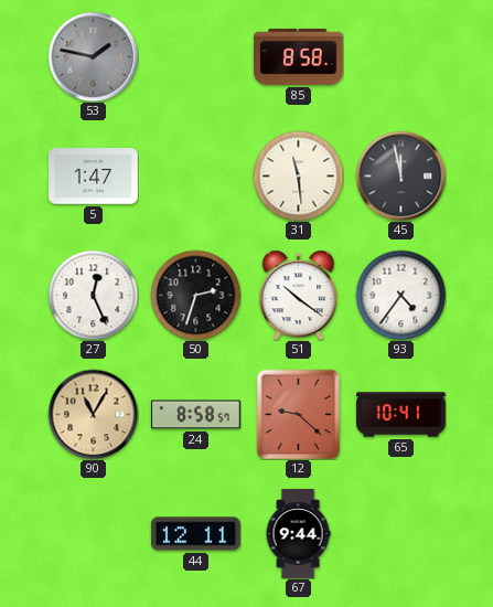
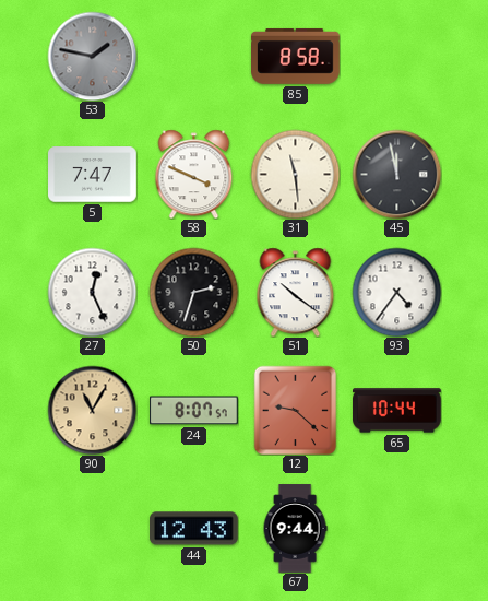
5: 1:47 -> 7:47 (93, 175)
58: none -> 3:49 (194, 174)
24: 8:58 -> 8:07 (194, 411)
65: 10:41 -> 10:44 (397, 411)
44: 12:11 -> 12:43 (194, 529)
